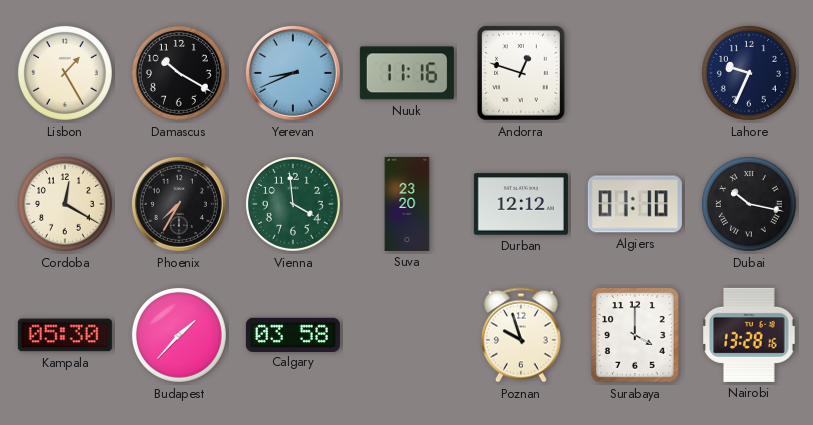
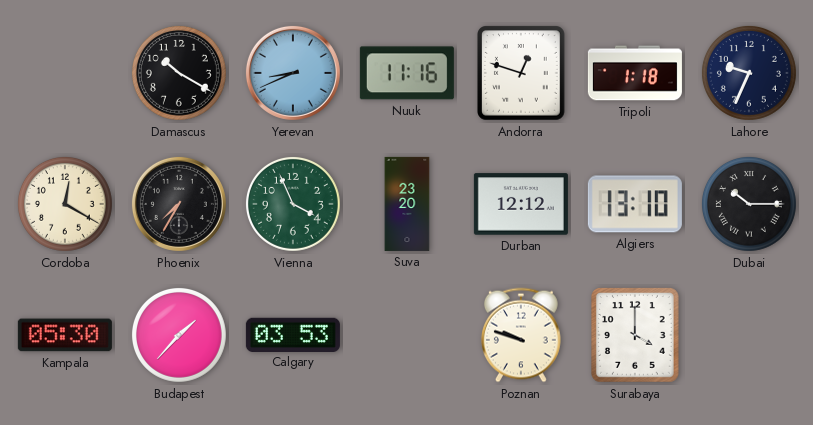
Lisbon: 1:25 -> none (65, 73)
Tripoli: none -> 1:18 (635, 73)
Vienna: 3:59 -> 3:56 (293, 204)
Algiers: 01:10 -> 13:10 (635, 204)
Dubai: 10:17 -> 10:15 (749, 204)
Calgary: 03:58 -> 03:53 (293, 334)
Poznan: 9:57 -> 9:48 (521, 335)
Nairobi: 13:28 -> none (749, 335)
